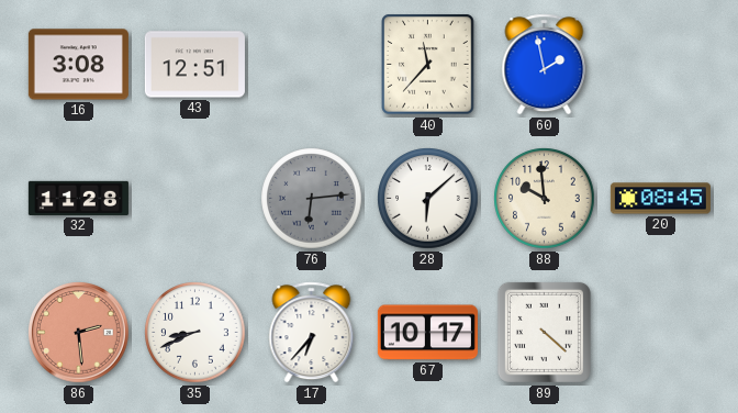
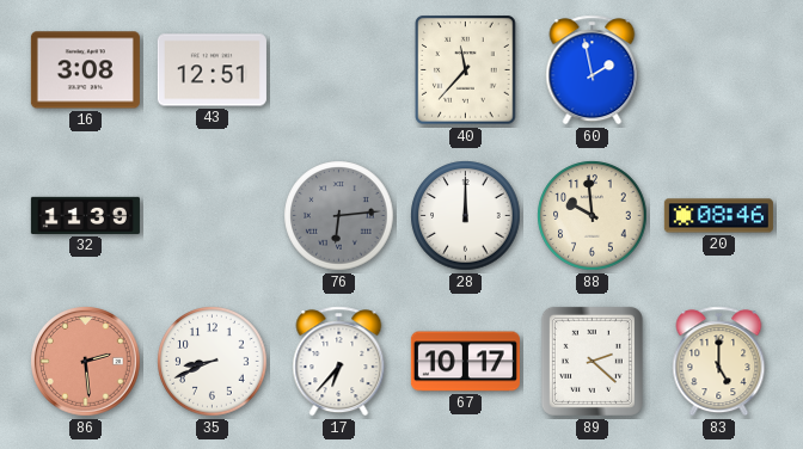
32: 11:28 -> 11:39 (85, 215)
28: 6:08 -> 12:00 (466, 216)
20: 08:45 -> 08:46 (718, 216)
89: 4:22 -> 2:22 (591, 361)
83: none -> 5:00 (719, 362)
